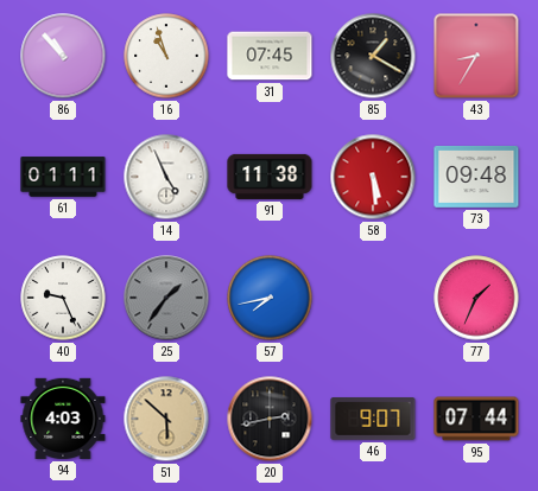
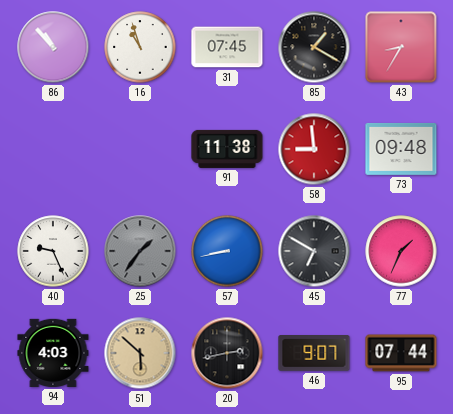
61: 01:11 -> none (63, 177)
14: 4:56 -> none (166, 177)
58: 5:29 -> 8:59 (314, 149)
57: 7:43 -> 8:43 (227, 251)
45: none -> 6:50 (314, 251)
